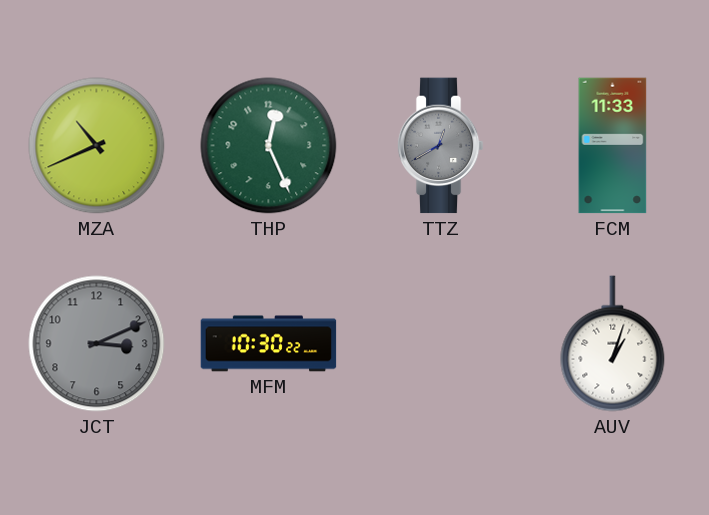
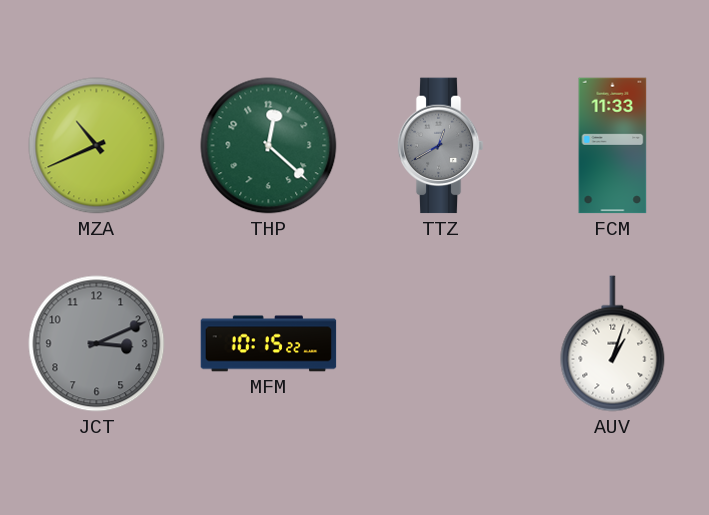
THP: 12:26 -> 12:22 (269, 146)
MFM: 10:30 -> 10:15 (269, 344)
